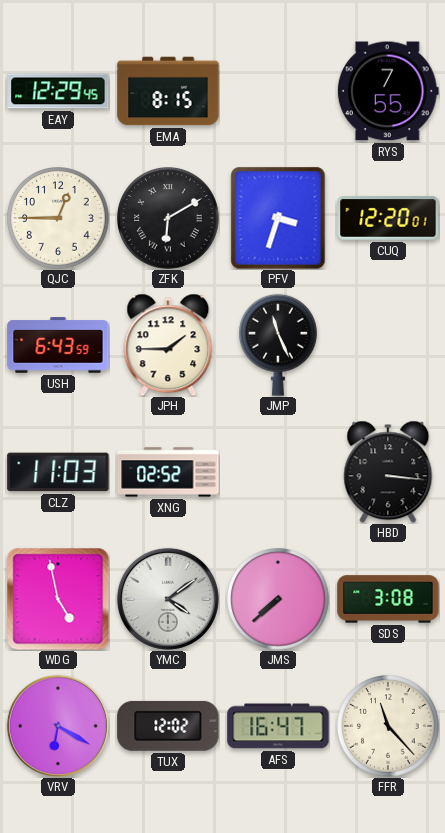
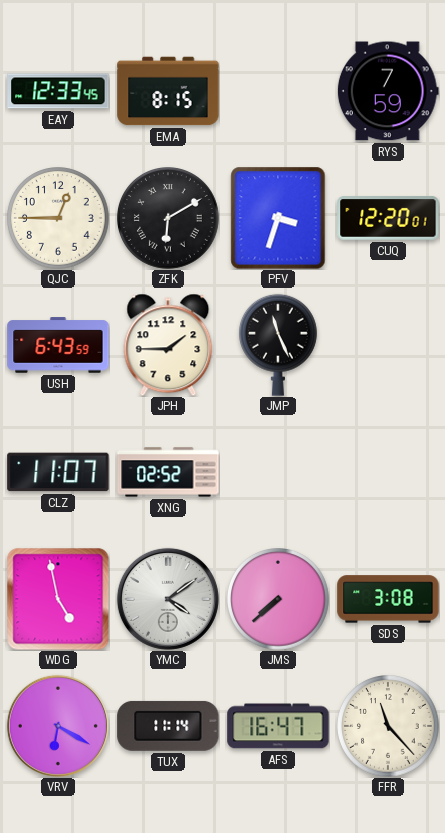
EAY: 12:29 -> 12:33 (58, 91)
RYS: 7:55 -> 7:59 (388, 91)
CLZ: 11:03 -> 11:07 (58, 472)
HBD: 3:16 -> none (388, 472)
TUX: 12:02 -> 11:14 (168, 726)
